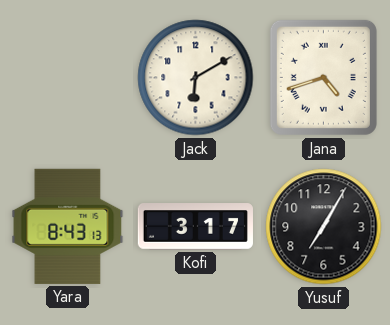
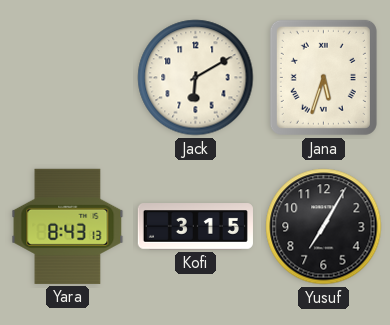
Jana: 4:42 -> 5:33 (323, 77)
Kofi: 3:17 -> 3:15 (195, 227)
